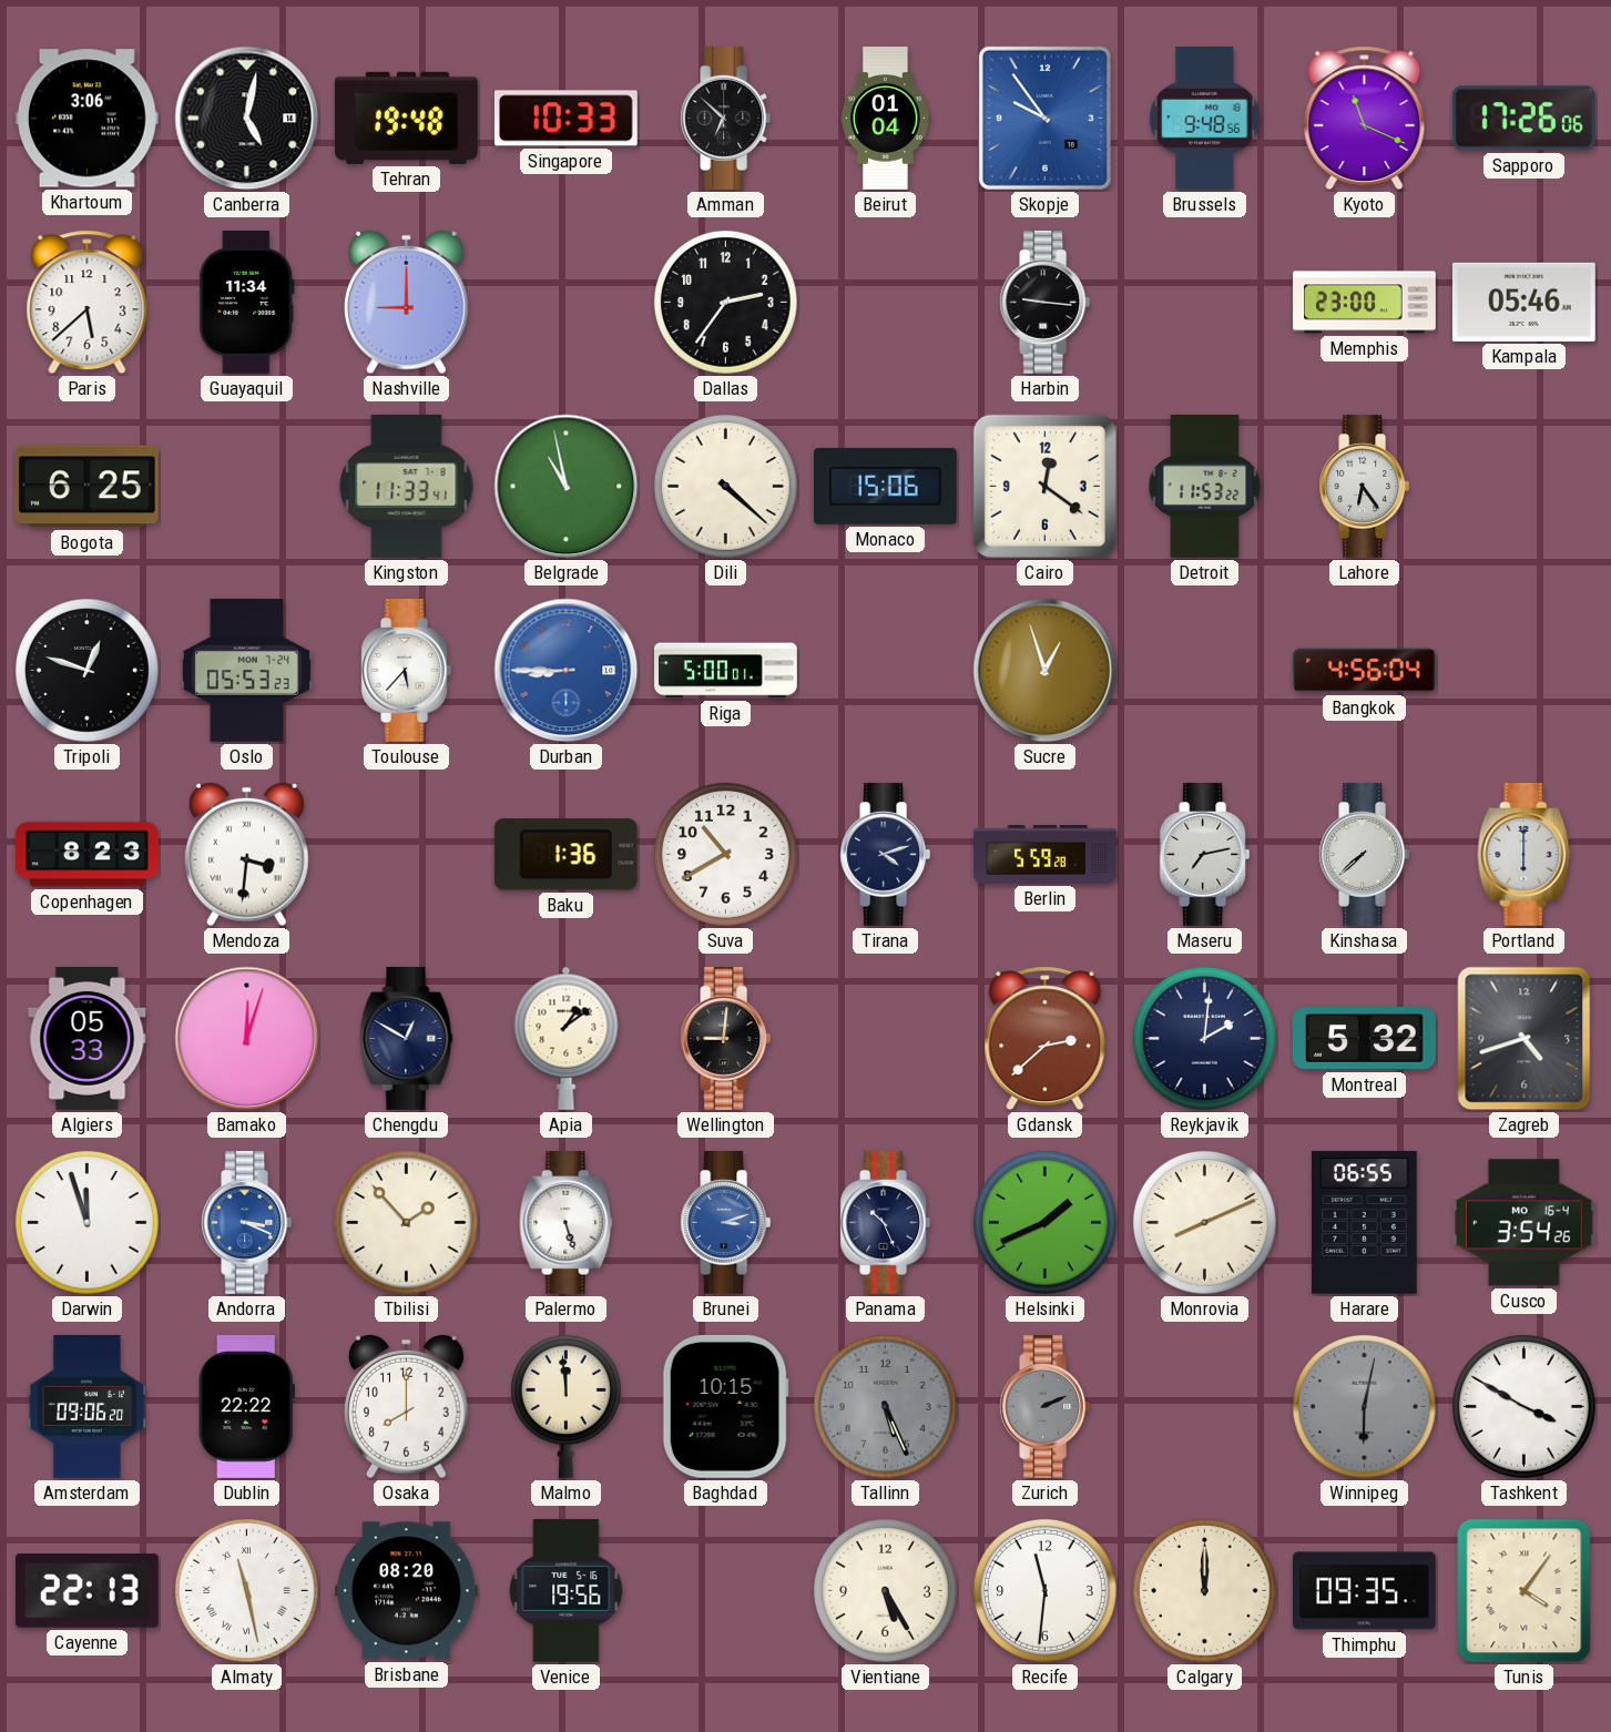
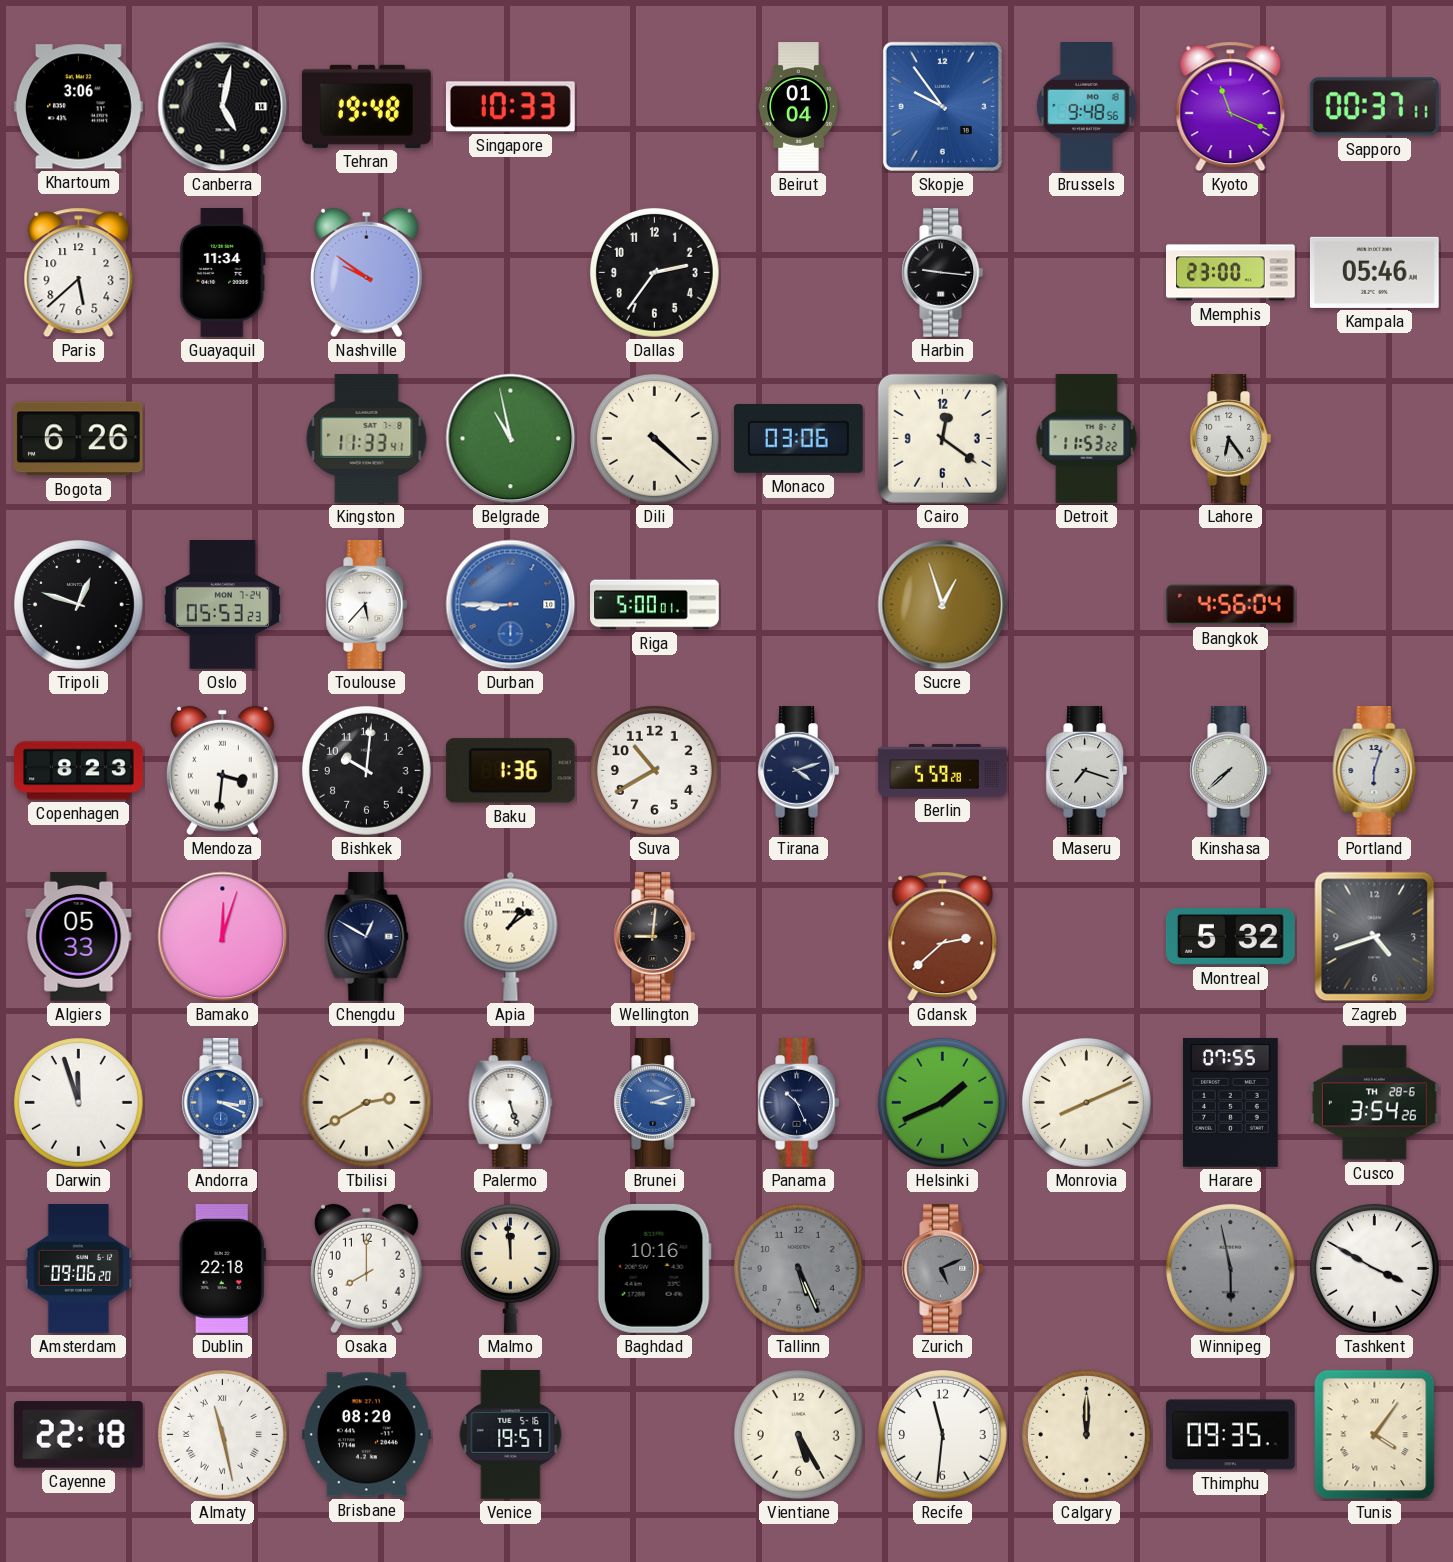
Amman: 6:52 -> none (726, 119)
Sapporo: 17:26 -> 00:37 (1374, 107)
Nashville: 9:00 -> 9:51 (366, 273)
Bogota: 6:25 -> 6:26 (78, 439)
Monaco: 15:06 -> 03:06 (798, 438)
Bishkek: none -> 10:01 (366, 770)
Maseru: 7:13 -> 7:18 (1087, 771)
Portland: 6:00 -> 6:03 (1375, 771)
Reykjavik: 2:01 -> none (1204, 1038)
Tbilisi: 1:53 -> 2:40 (366, 1102)
Harare: 06:55 -> 07:55 (1230, 1102)
Cusco date: MO 16-4 -> TH 28-6 (1374, 1103)
Dublin: 22:22 -> 22:18 (222, 1269)
Baghdad: 10:15 -> 10:16 (654, 1268)
Zurich: 2:11 -> 5:11 (943, 1269)
Winnipeg: 6:02 -> 5:58 (1230, 1268)
Cayenne: 22:13 -> 22:18 (78, 1435)
Venice: 19:56 -> 19:57 (511, 1434)
